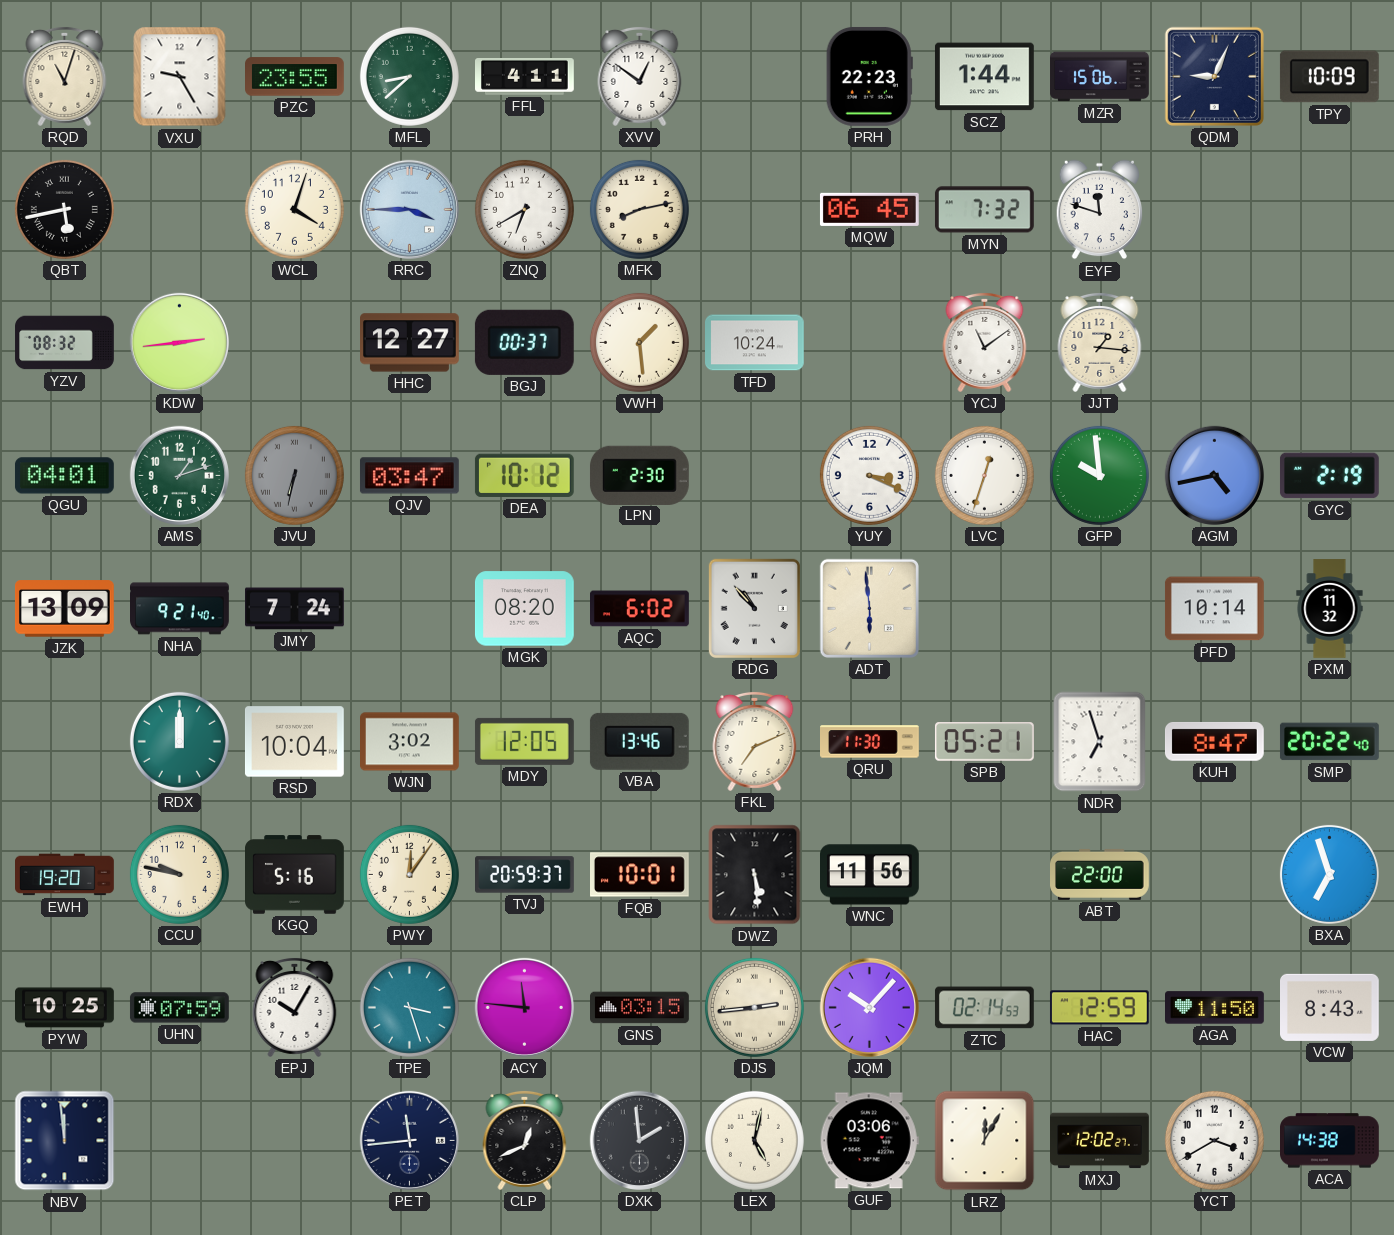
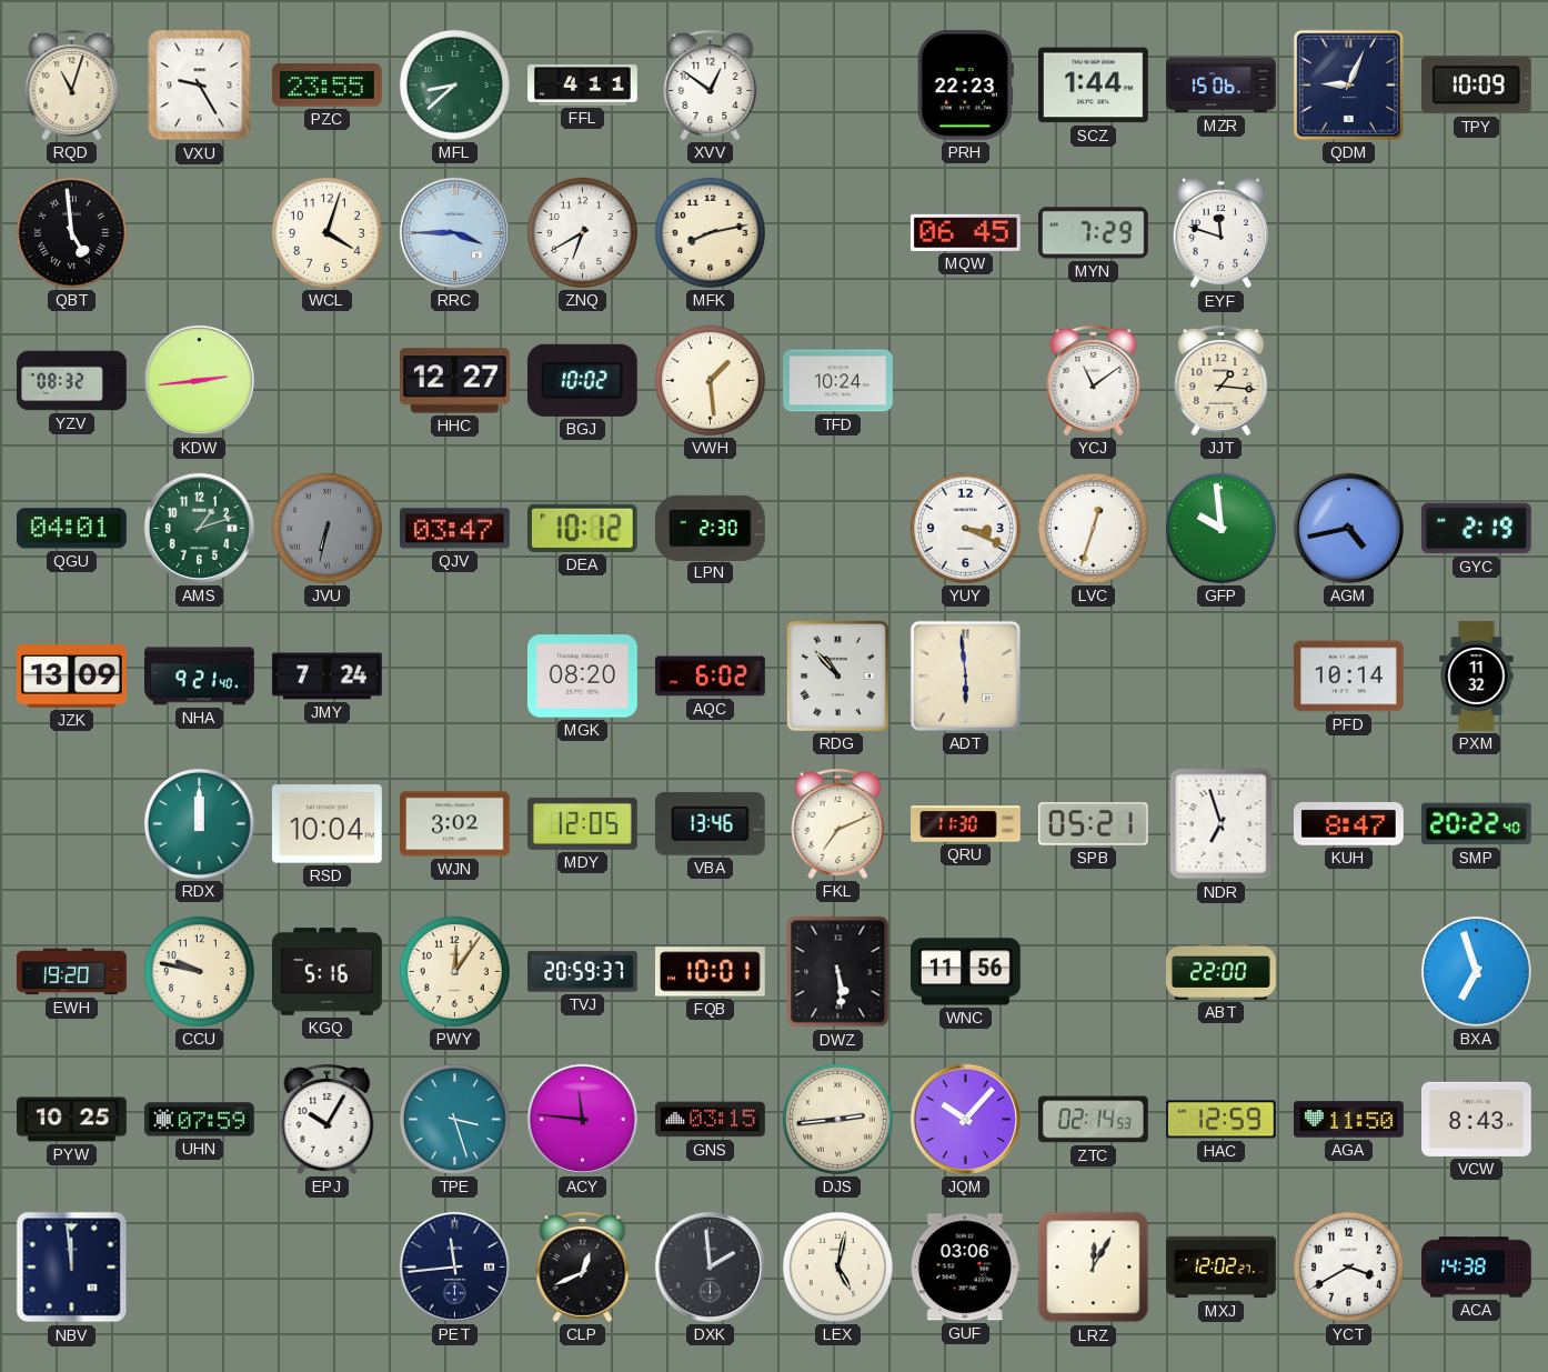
QBT: 5:43 -> 4:59 (71, 232)
MYN: 7:32 -> 7:29 (1093, 233)
BGJ: 00:37 -> 10:02 (582, 380)
